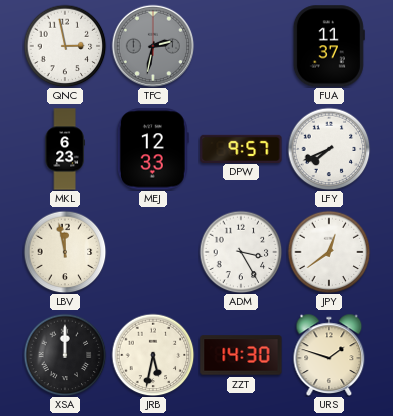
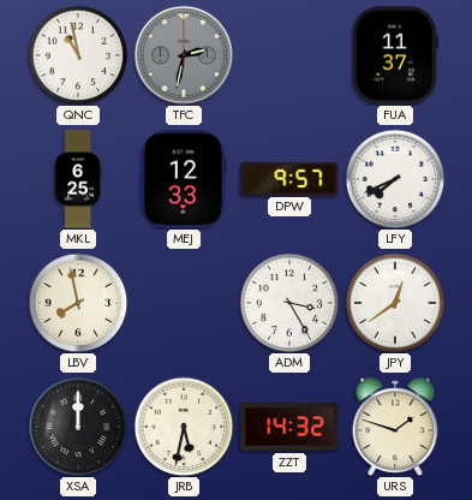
QNC: 2:58 -> 10:58 (78, 55)
MKL: 6:23 -> 6:25 (78, 179)
LBV: 11:58 -> 7:58 (78, 303)
ZZT: 14:30 -> 14:32 (289, 427)
